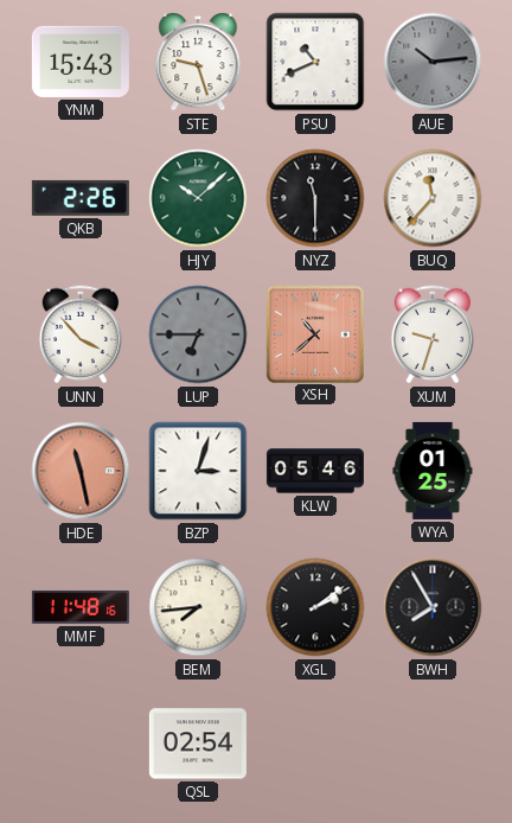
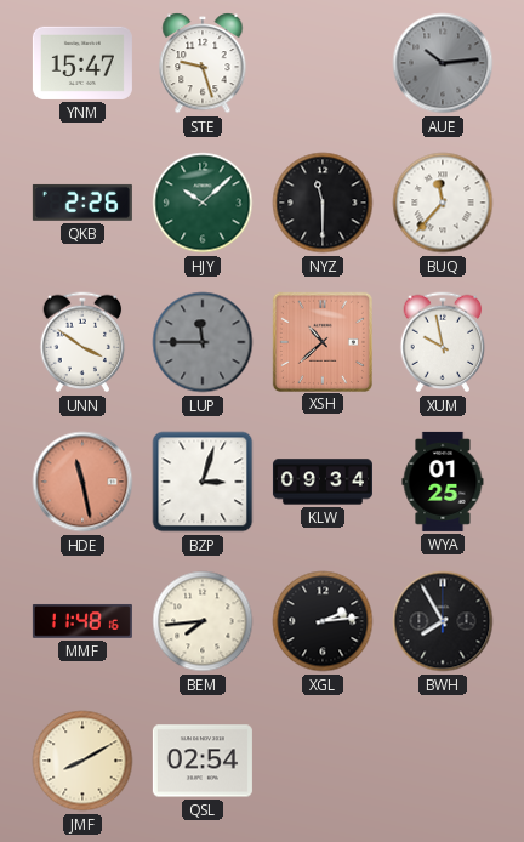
YNM: 15:43 -> 15:47 (82, 63)
PSU: 10:41 -> none (315, 62)
UNN: 3:53 -> 3:51 (82, 342)
LUP: 6:45 -> 11:45 (203, 342)
XUM: 9:33 -> 9:58 (443, 342)
KLW: 05:46 -> 09:34 (323, 482)
XGL: 2:09 -> 2:14 (323, 621)
JMF: none -> 8:10 (82, 761)
